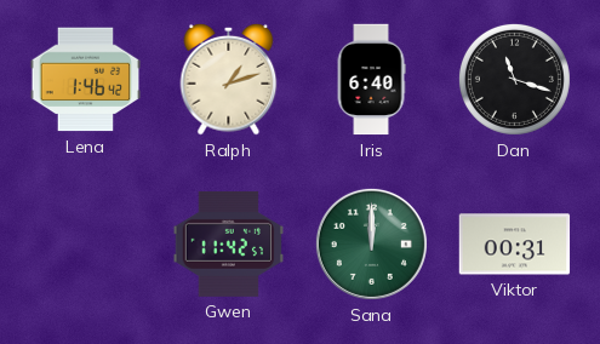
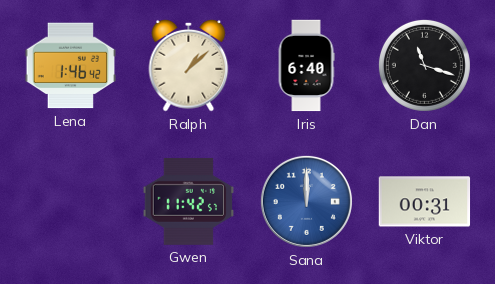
Ralph: 1:12 -> 1:08 (189, 65)
Sana dial: green -> blue (306, 201)
